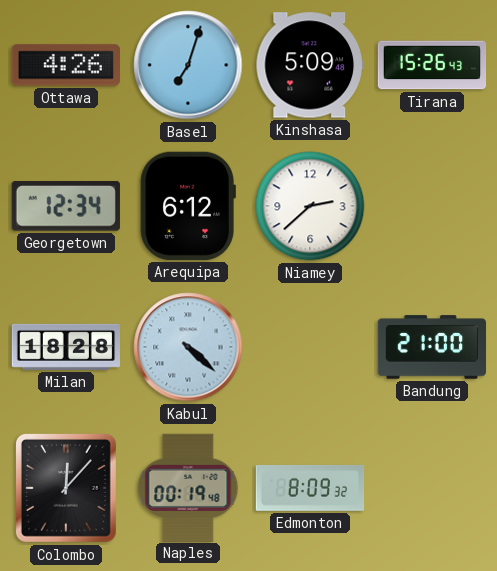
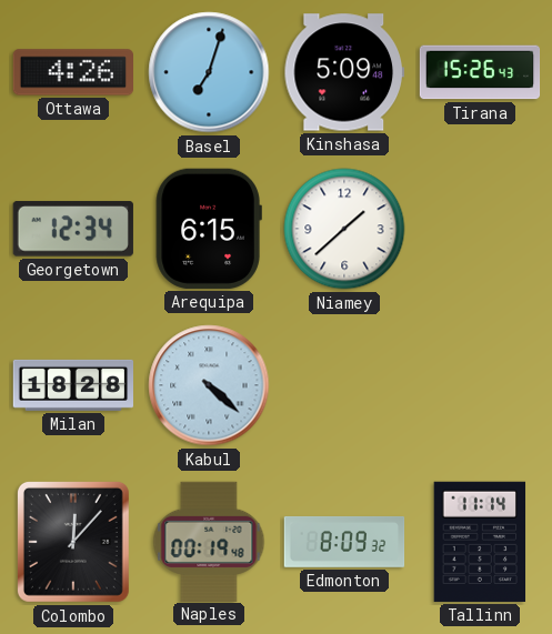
Arequipa: 6:12 -> 6:15 (209, 229)
Niamey: 2:38 -> 1:38 (344, 229)
Bandung: 21:00 -> none (432, 347)
Tallinn: none -> 11:14 (480, 542)
